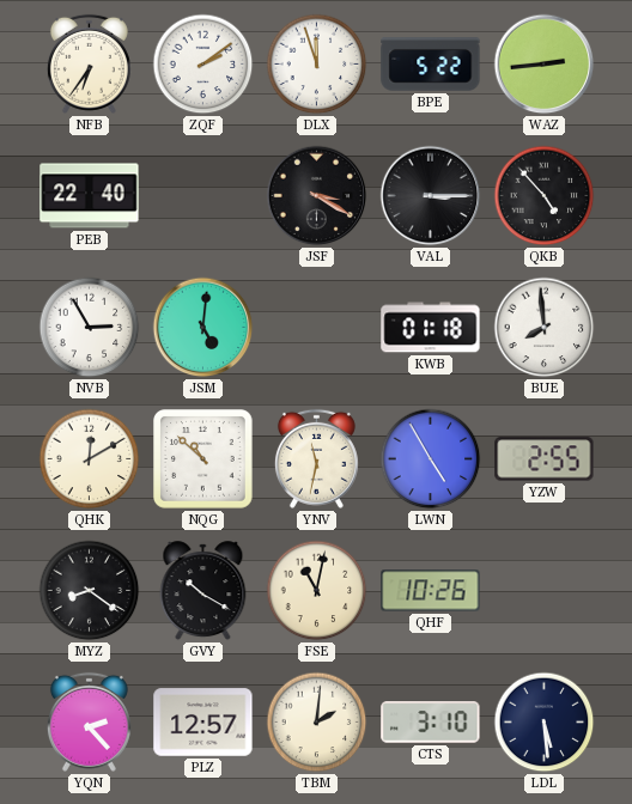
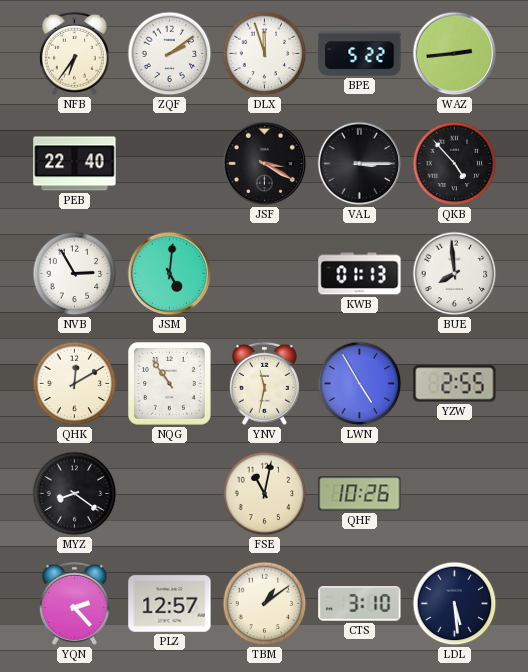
KWB: 01:18 -> 01:13 (360, 274)
NQG: 10:52 -> 10:54 (170, 384)
GVY: 10:20 -> none (203, 591)
TBM: 2:01 -> 1:09 (265, 604)
